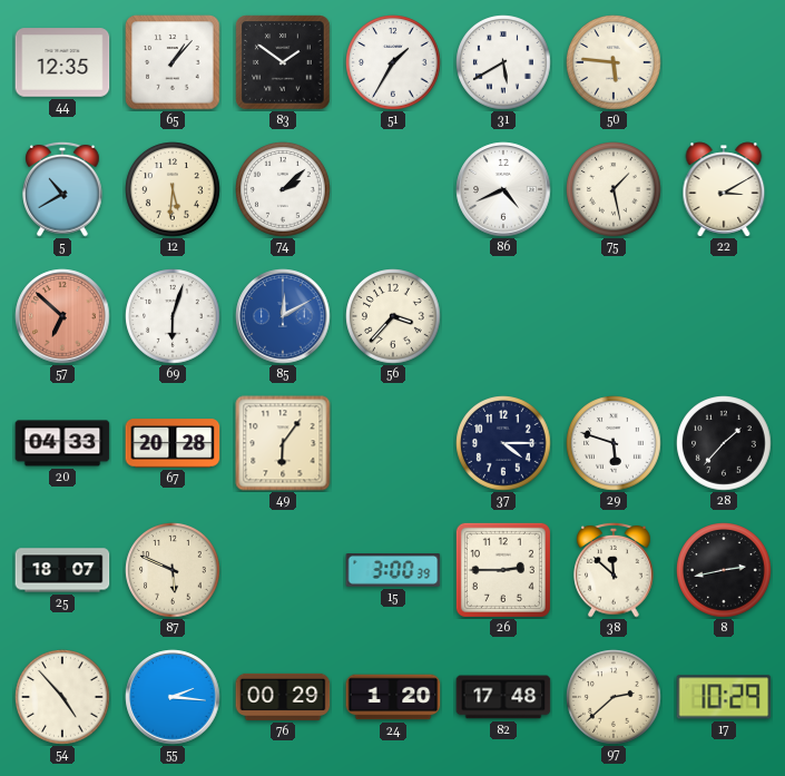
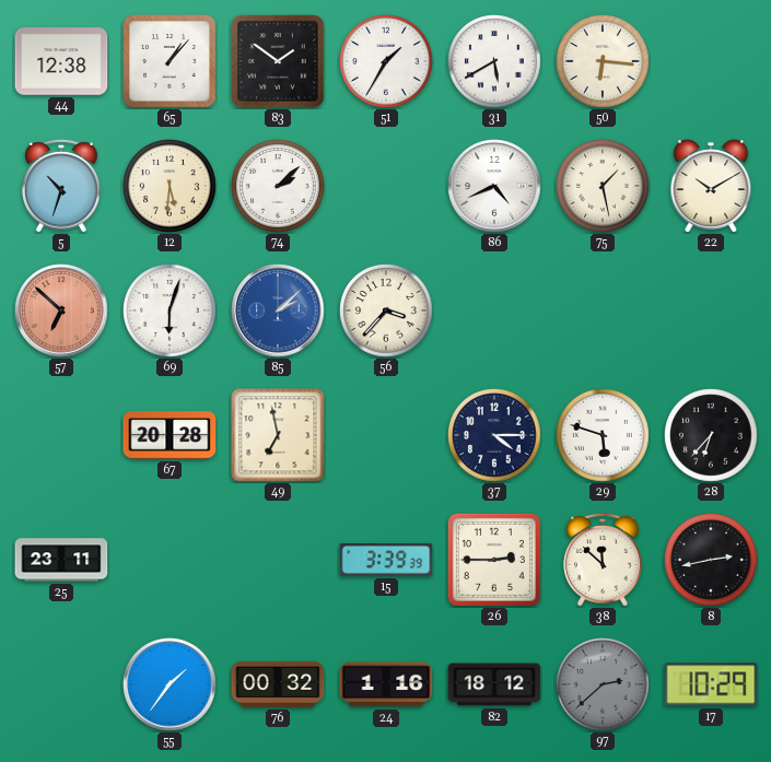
44: 12:35 -> 12:38 (61, 61)
50: 5:46 -> 6:16 (603, 61)
5: 10:40 -> 10:33 (61, 186)
22: 3:10 -> 10:10 (711, 186)
85: 12:10 -> 2:08 (278, 310)
20: 04:33 -> none (62, 443)
49: 6:06 -> 6:58 (278, 435)
28: 1:37 -> 6:37 (711, 435)
25: 18:07 -> 23:11 (61, 560)
87: 5:49 -> none (173, 570)
15: 3:00 -> 3:39 (386, 561)
54: 4:53 -> none (62, 697)
55: 2:16 -> 1:36 (170, 684)
76: 00:29 -> 00:32 (278, 684)
24: 1:20 -> 1:16 (386, 684)
82: 17:48 -> 18:12 (494, 684)
97 dial: cream -> grey (603, 684)
